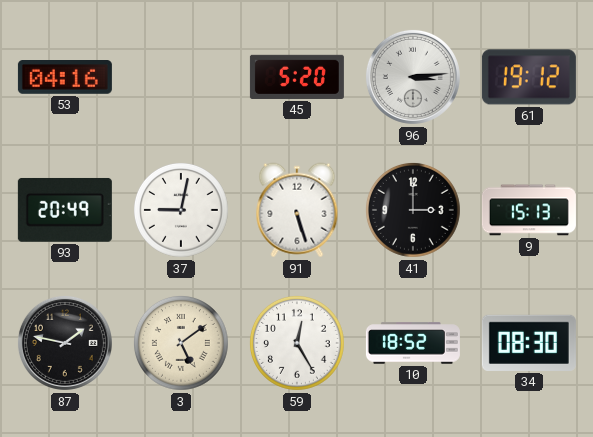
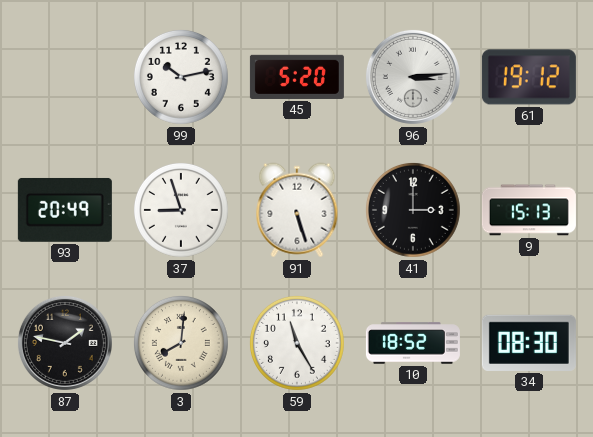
53: 04:16 -> none (65, 77)
99: none -> 10:13 (182, 78)
37: 9:02 -> 8:57 (182, 211)
3: 5:09 -> 8:01 (182, 344)
59: 12:25 -> 11:25 (298, 344)
